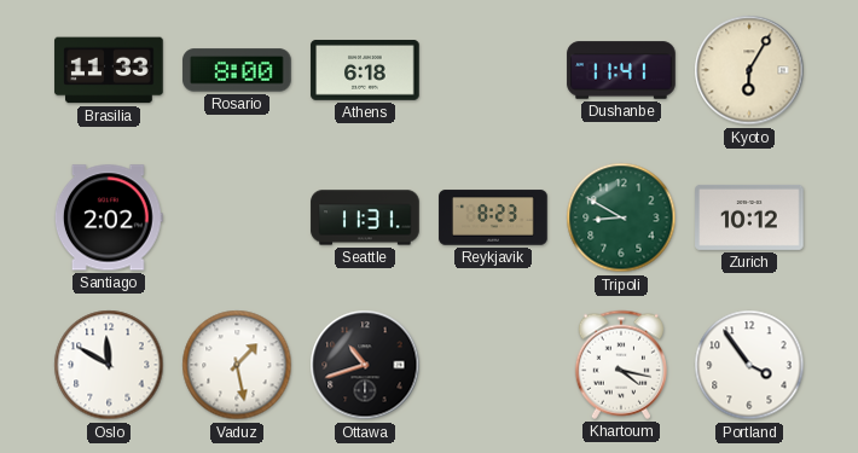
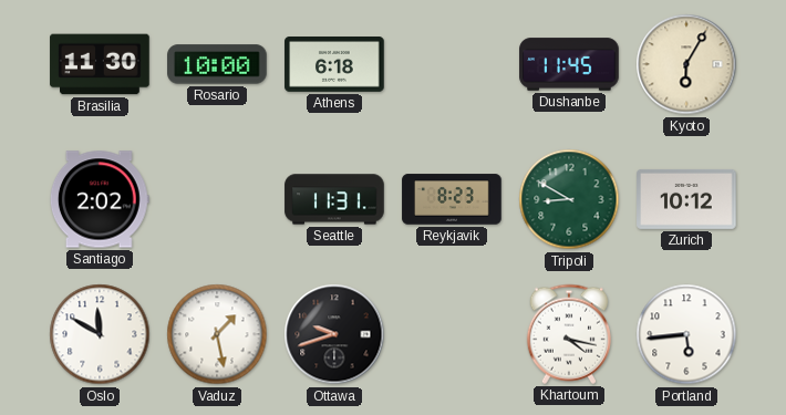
Brasilia: 11:33 -> 11:30 (100, 64)
Rosario: 8:00 -> 10:00 (217, 64)
Dushanbe: 11:41 -> 11:45 (569, 64)
Ottawa: 10:42 -> 9:42 (334, 334)
Portland: 3:54 -> 5:44 (686, 334)
